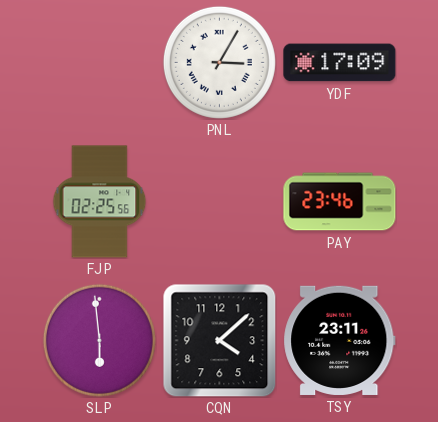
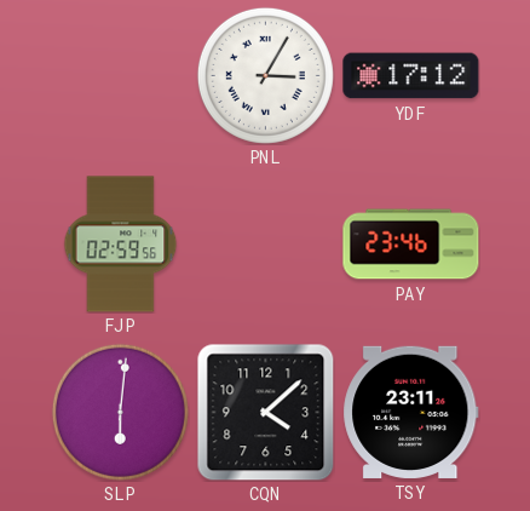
YDF: 17:09 -> 17:12 (411, 76)
FJP: 02:25 -> 02:59 (121, 245)
SLP: 5:59 -> 6:01 (120, 412)
